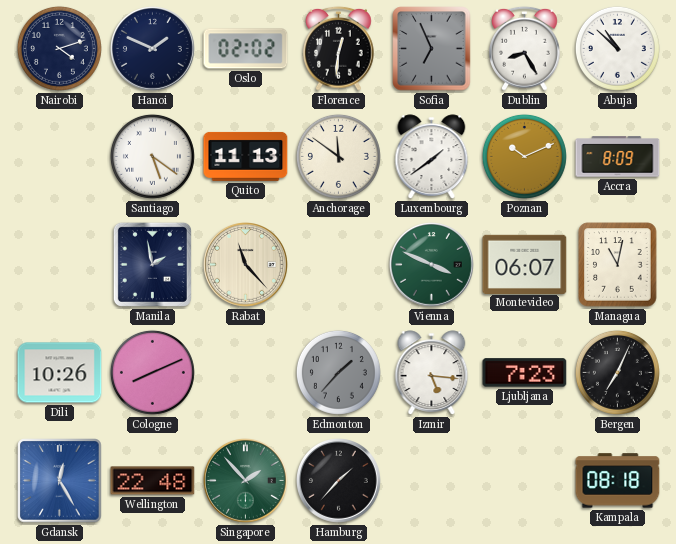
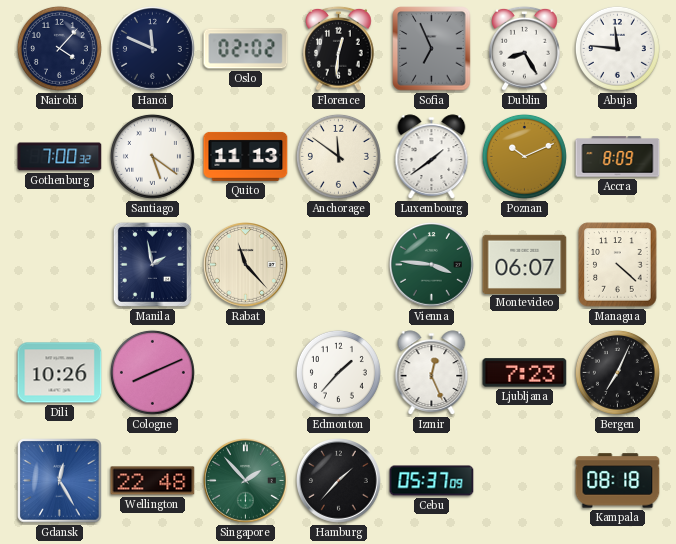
Nairobi: 4:12 -> 4:07 (59, 48)
Hanoi: 1:49 -> 11:49 (153, 49)
Abuja: 10:52 -> 11:46 (617, 48)
Gothenburg: none -> 7:00 (60, 157)
Vienna: 3:49 -> 3:46 (432, 265)
Managua: 11:02 -> 4:22 (618, 265)
Edmonton dial: grey -> white (338, 372)
Izmir: 5:16 -> 12:26 (432, 373)
Cebu: none -> 05:37 (432, 481)
